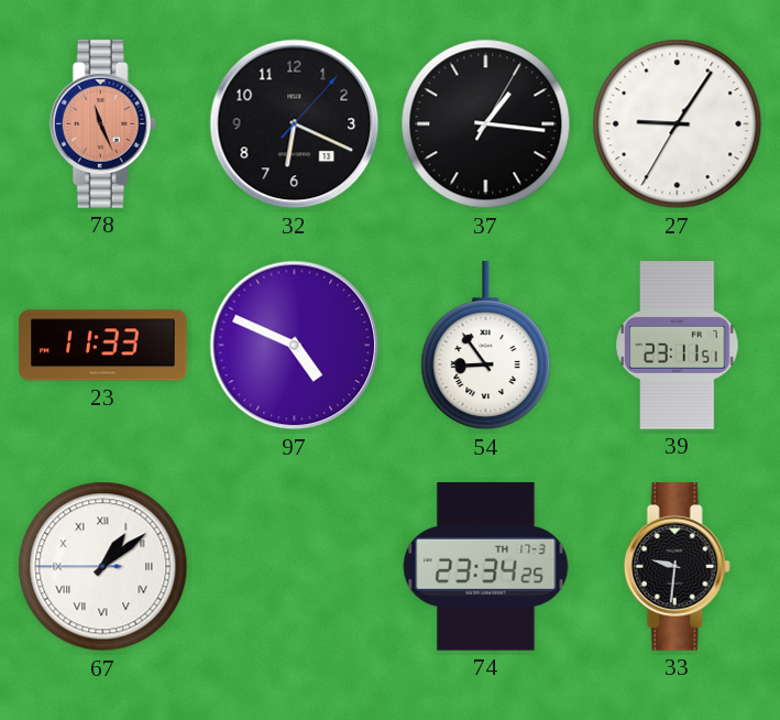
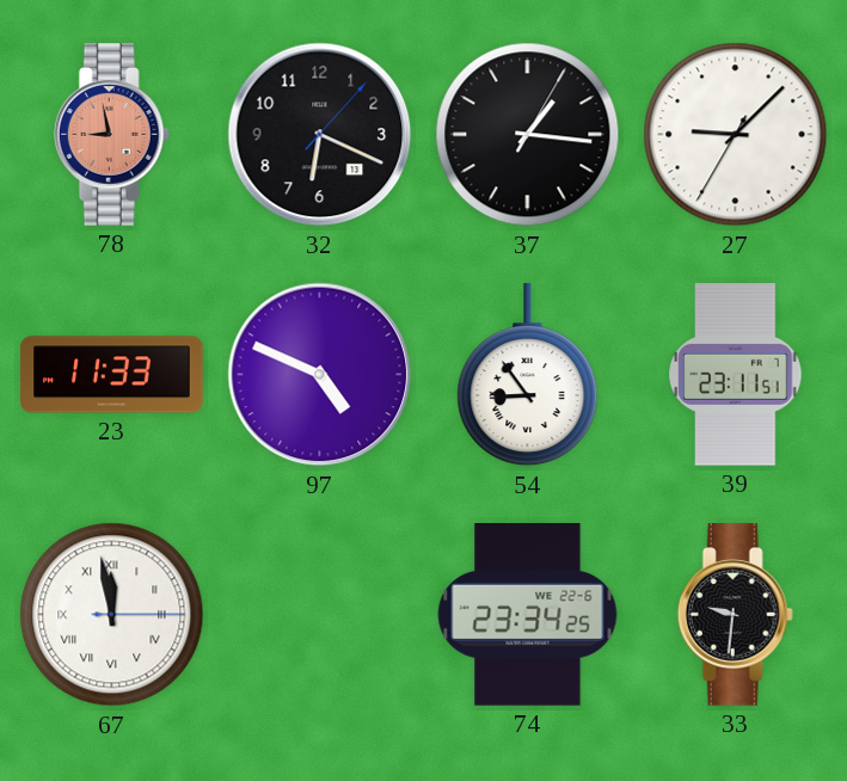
78: 11:26 -> 8:58 (111, 135)
27: 9:05 -> 9:07 (736, 135)
67: 1:08 -> 11:58 (112, 615)
74 date: TH 17-3 -> WE 22-6 (528, 615)
